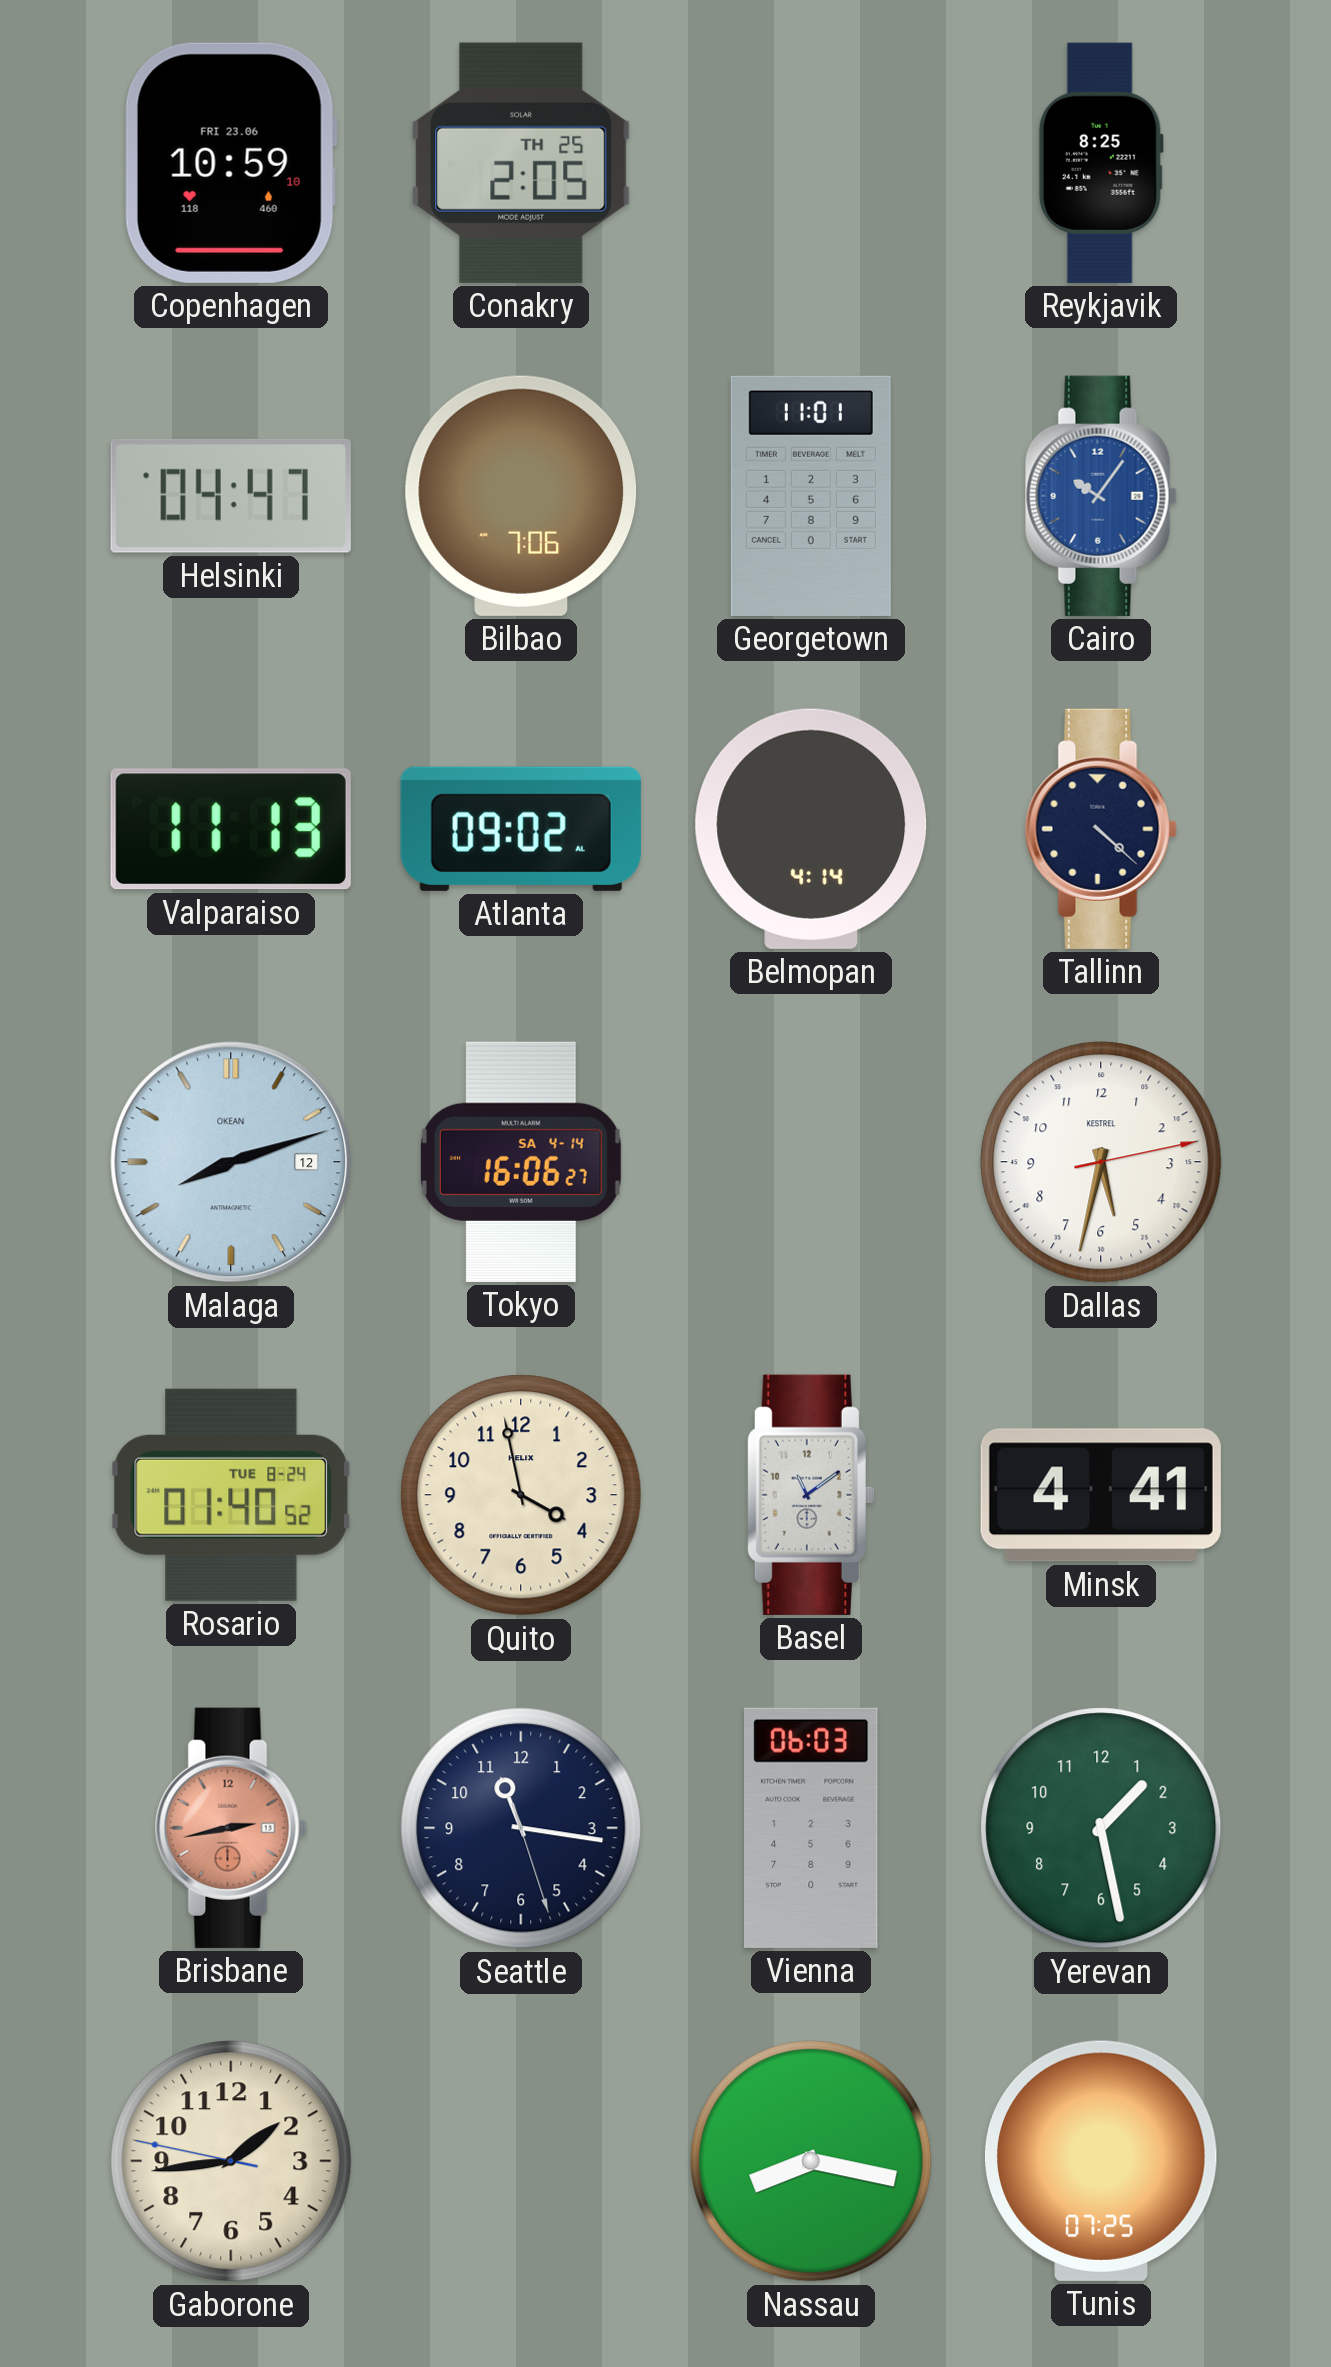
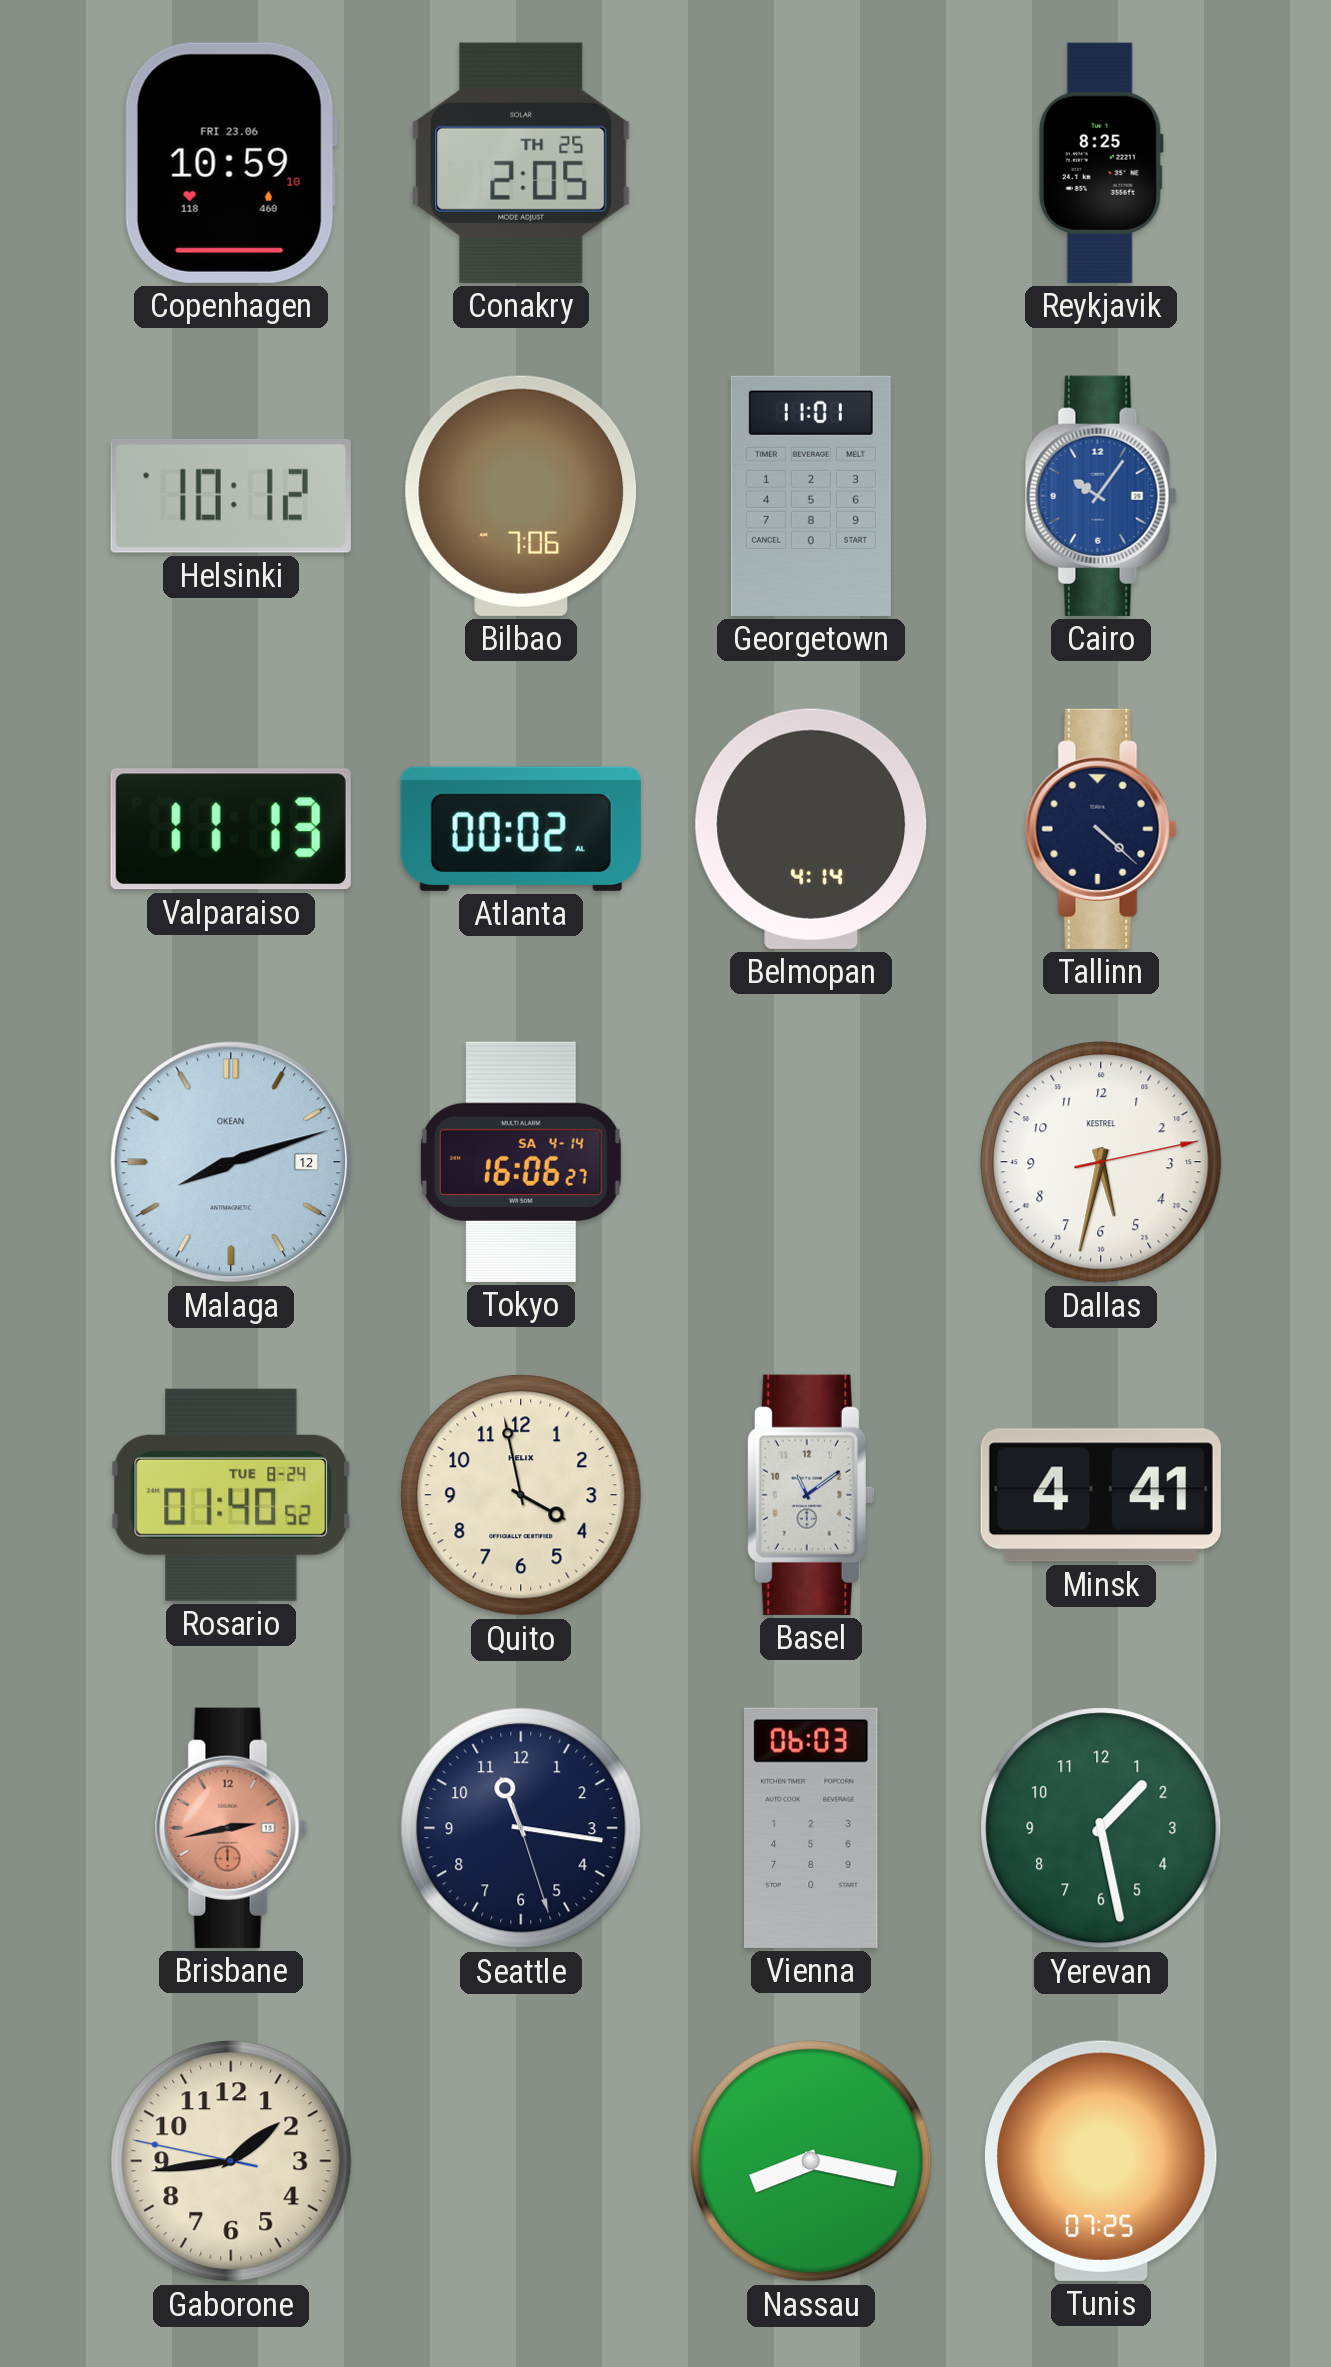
Helsinki: 04:47 -> 10:12 (231, 496)
Atlanta: 09:02 -> 00:02 (521, 829)
